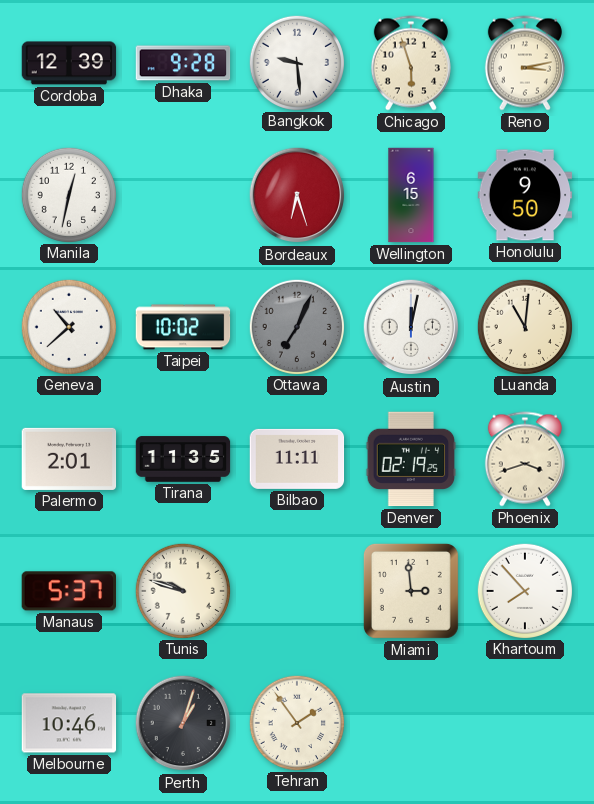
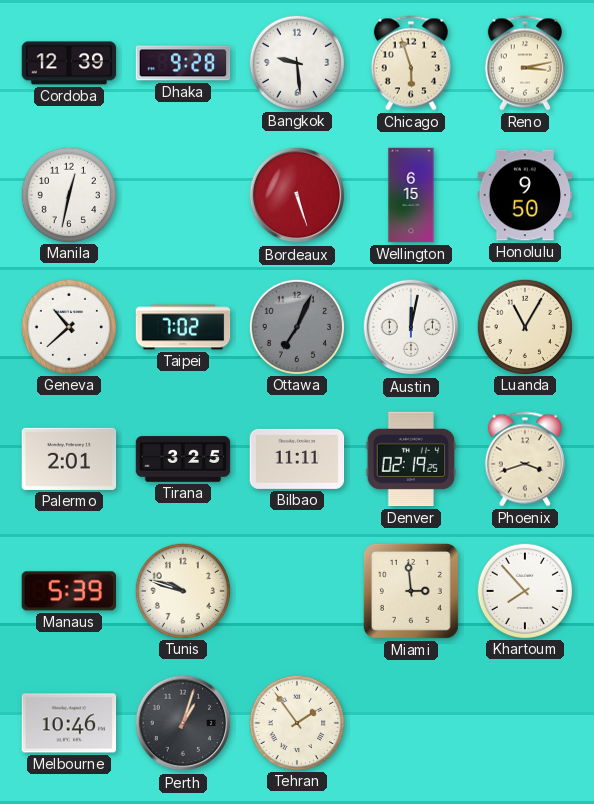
Bordeaux: 6:27 -> 5:27 (297, 195)
Taipei: 10:02 -> 7:02 (183, 327)
Luanda: 11:01 -> 11:05 (524, 326)
Tirana: 11:35 -> 3:25 (183, 459)
Manaus: 5:37 -> 5:39 (68, 591)
